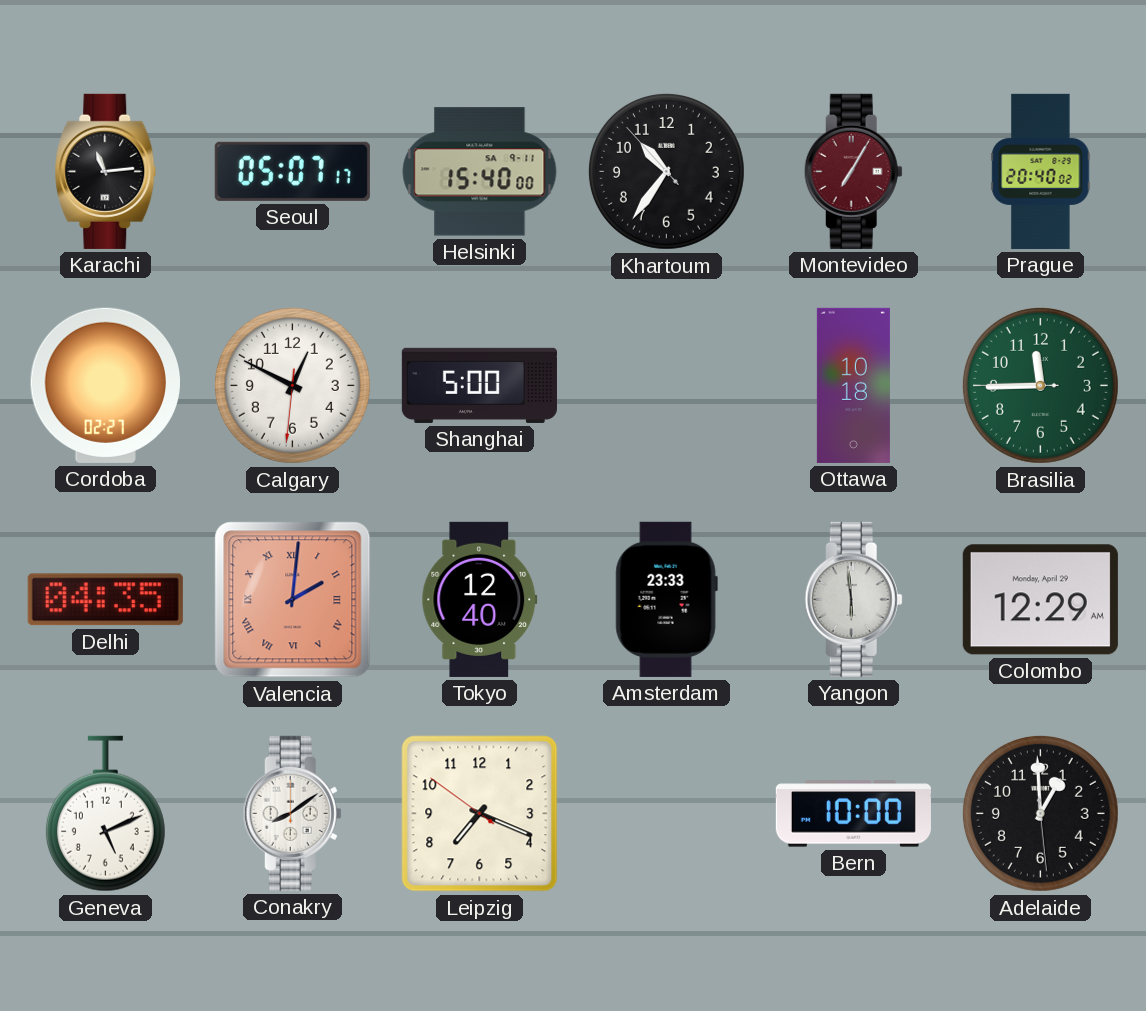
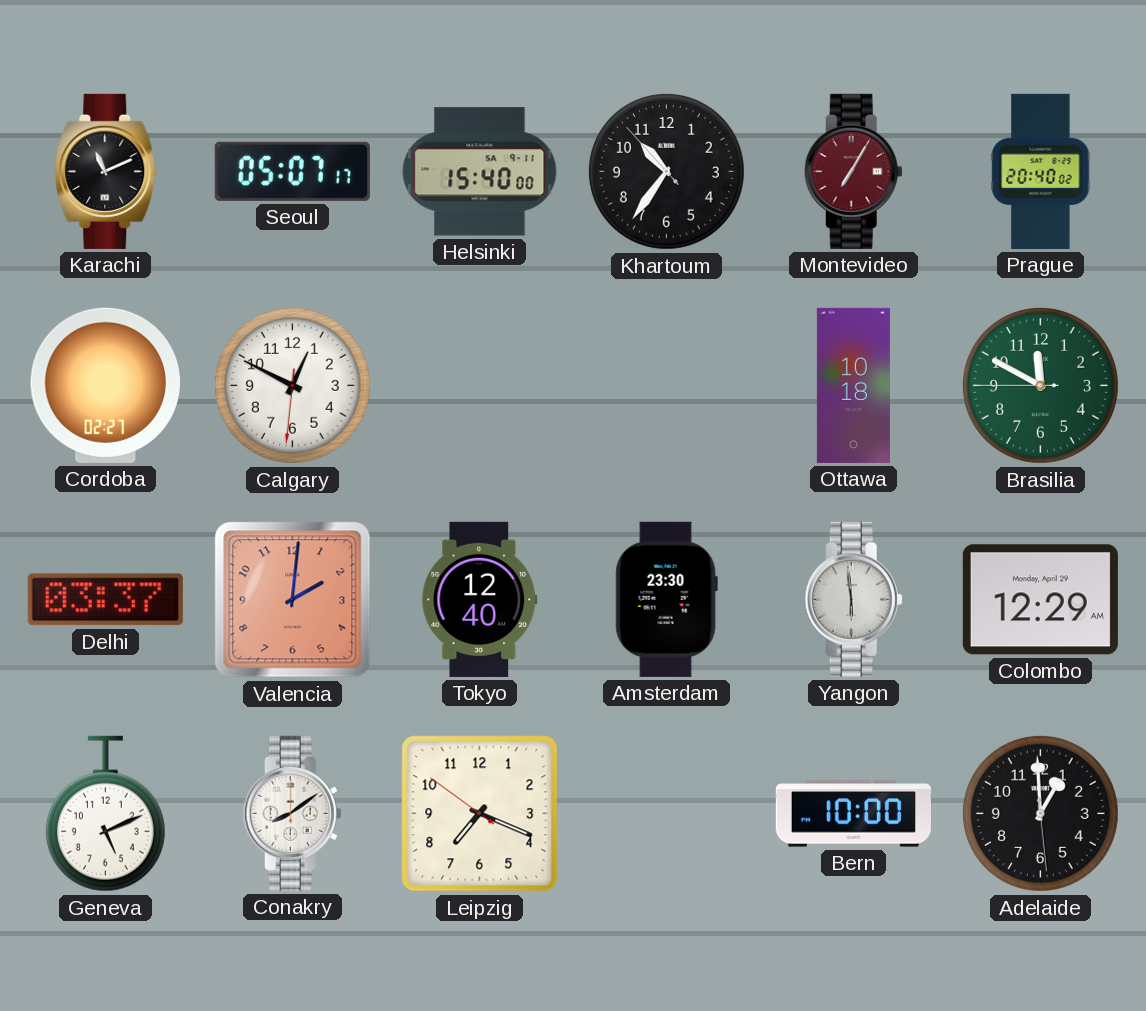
Karachi: 11:14 -> 11:11 (106, 171)
Shanghai: 5:00 -> none (479, 385)
Brasilia: 11:44 -> 11:49 (1040, 385)
Delhi: 04:35 -> 03:37 (105, 600)
Valencia numerals: Roman -> Arabic (293, 600)
Amsterdam: 23:33 -> 23:30 (666, 599)
